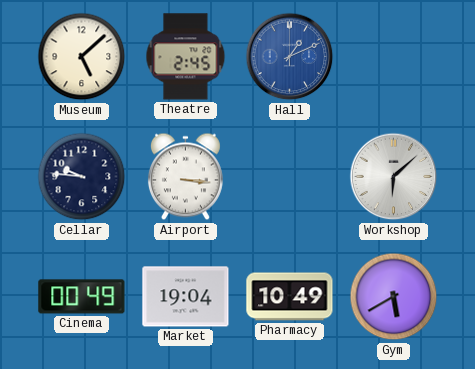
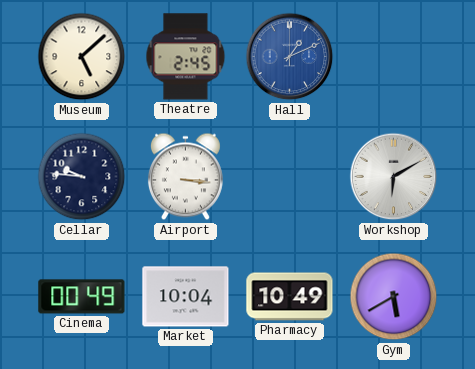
Workshop: 6:08 -> 6:10 (394, 177)
Market: 19:04 -> 10:04 (186, 297)
